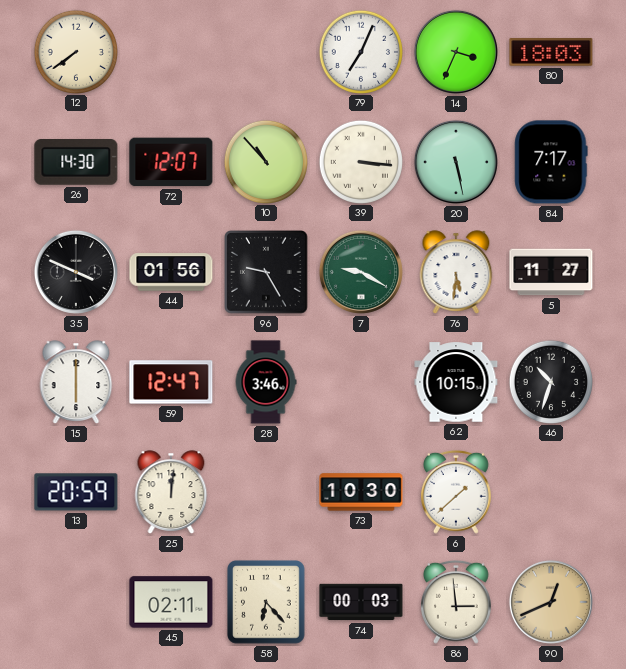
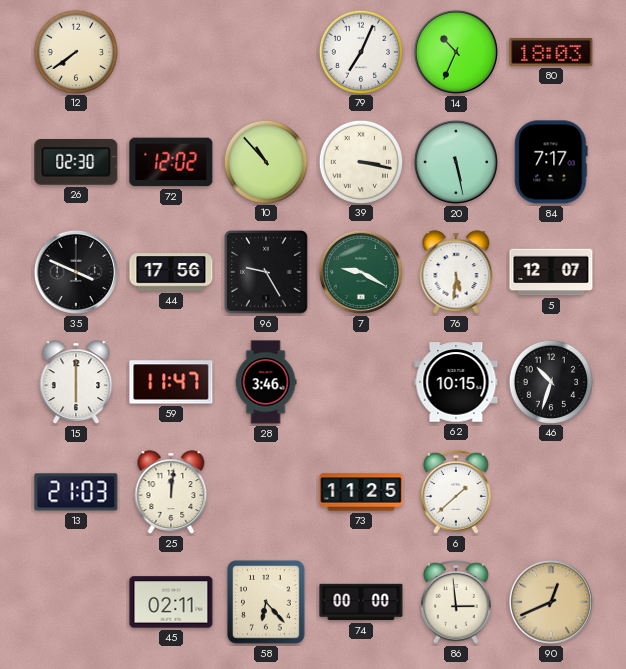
14: 3:34 -> 10:34 (456, 52)
26: 14:30 -> 02:30 (76, 163)
72: 12:07 -> 12:02 (171, 162)
39: 3:16 -> 3:17 (360, 161)
44: 01:56 -> 17:56 (171, 272)
5: 11:27 -> 12:07 (551, 272)
59: 12:47 -> 11:47 (171, 382)
13: 20:59 -> 21:03 (76, 492)
73: 10:30 -> 11:25 (361, 492)
74: 00:03 -> 00:00 (361, 602)
